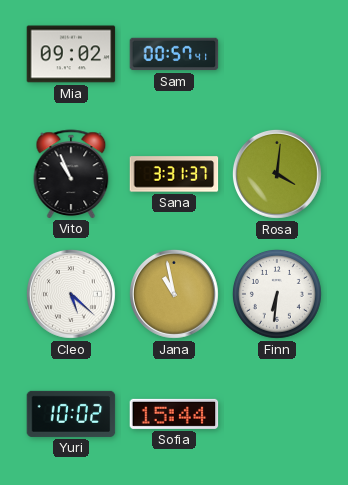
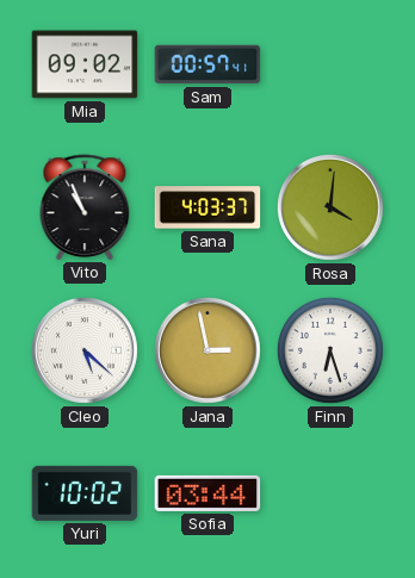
Sana: 3:31 -> 4:03 (207, 207)
Jana: 10:58 -> 2:58 (207, 350)
Finn: 6:31 -> 6:27 (330, 350)
Sofia: 15:44 -> 03:44 (207, 493)
